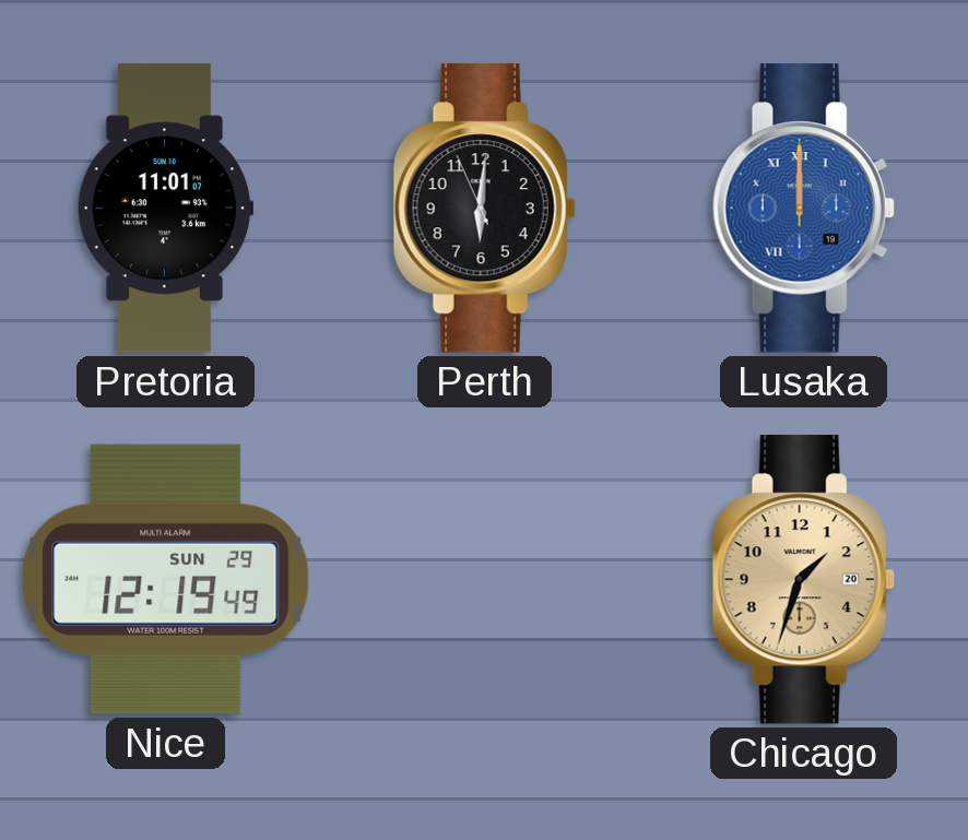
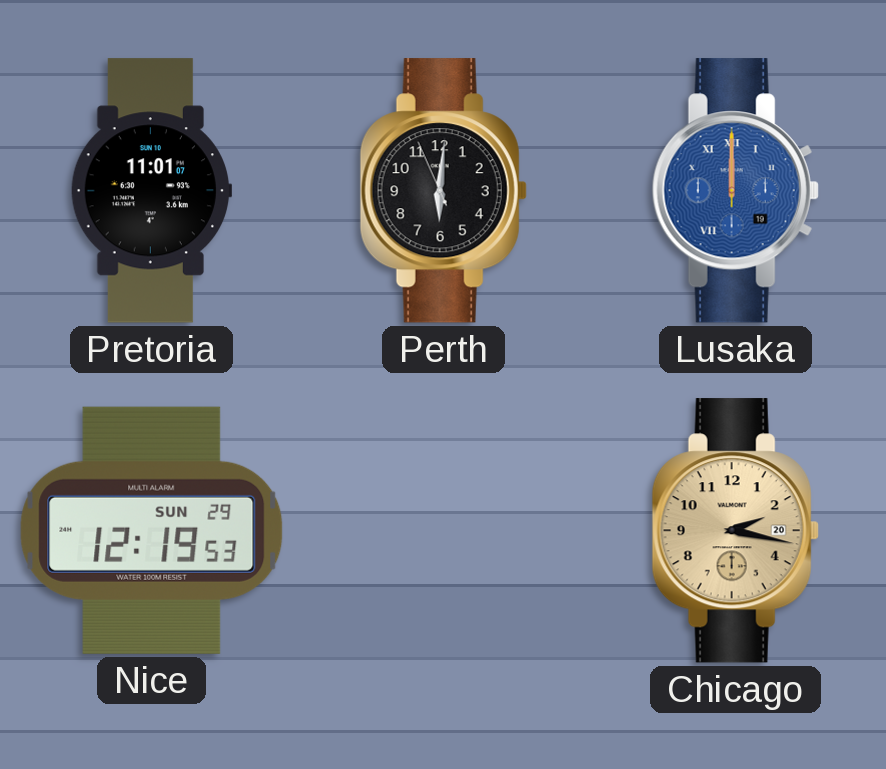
Nice: 12:19:49 -> 12:19:53 (152, 530)
Chicago: 1:33 -> 2:17 (735, 531)
